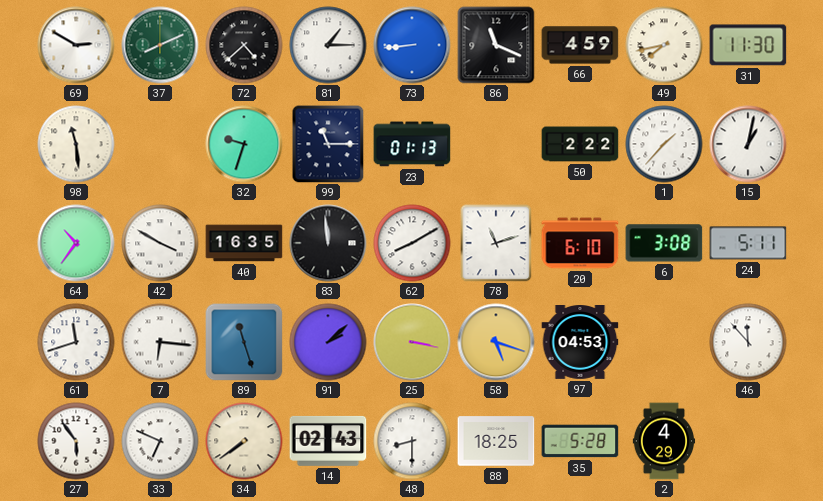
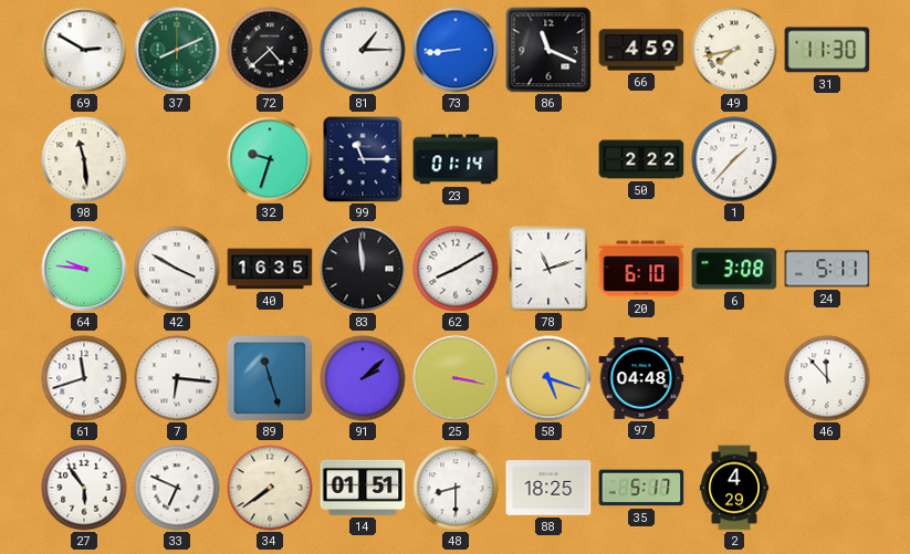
23: 01:13 -> 01:14 (456, 159)
15: 1:02 -> none (748, 144)
64: 10:36 -> 9:46 (84, 269)
97: 04:53 -> 04:48 (641, 379)
14: 02:43 -> 01:51 (363, 488)
35: 5:28 -> 5:17 (641, 488)
